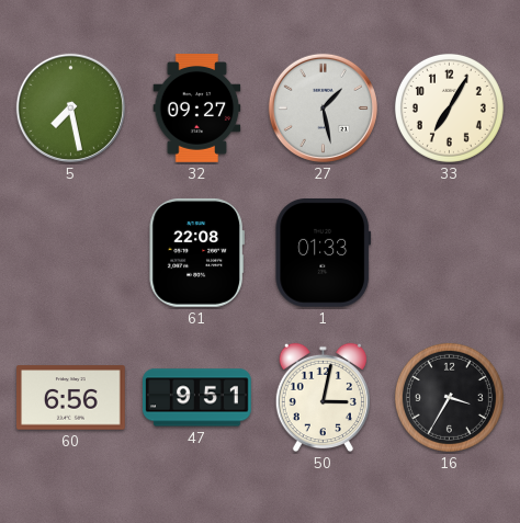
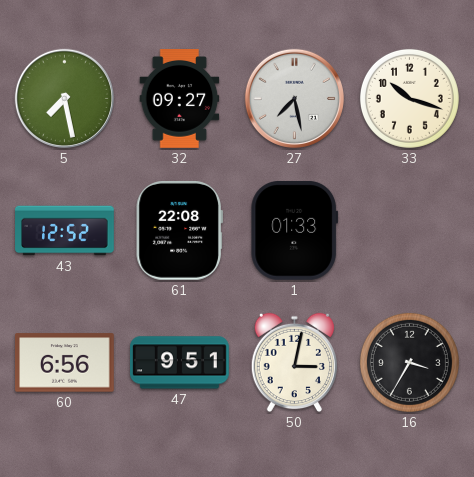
27: 1:28 -> 7:28 (294, 98)
33: 7:05 -> 10:18 (409, 98)
43: none -> 12:52 (65, 231)
